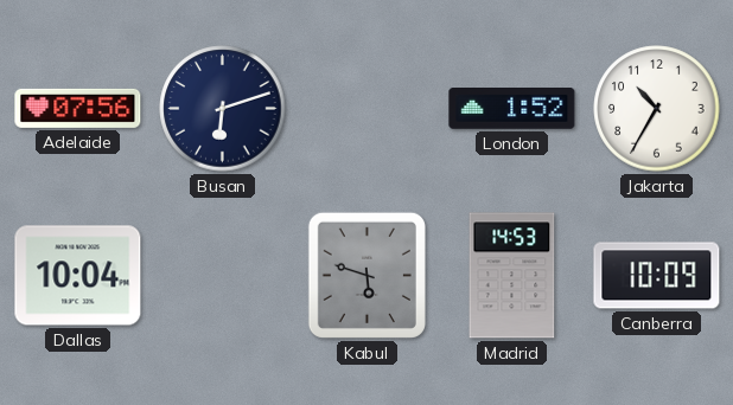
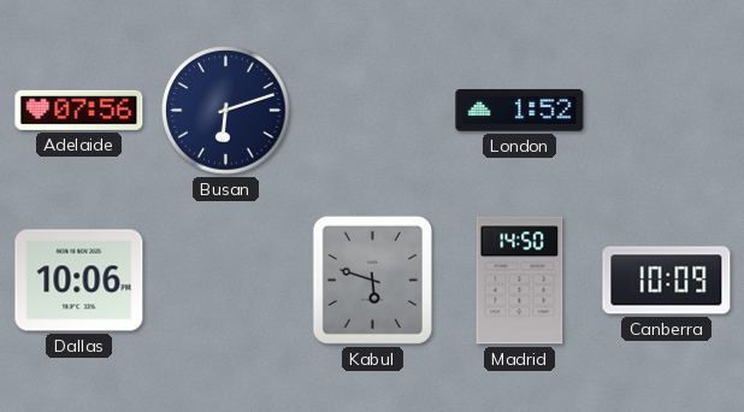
Jakarta: 10:35 -> none (657, 109)
Dallas: 10:04 -> 10:06 (79, 281)
Madrid: 14:53 -> 14:50 (520, 281)
